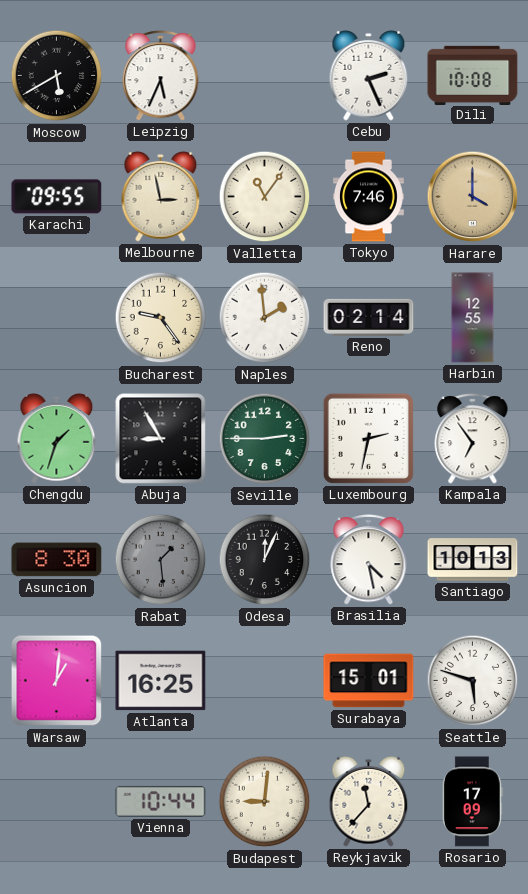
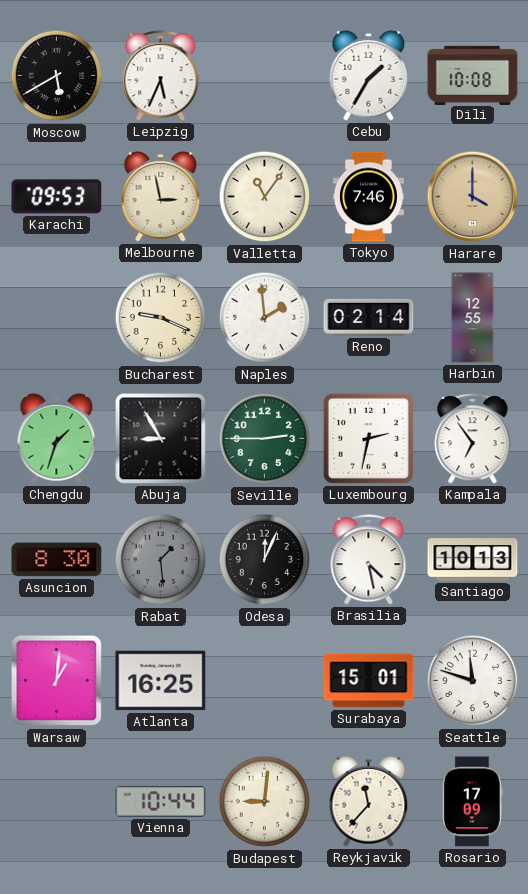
Cebu: 2:26 -> 1:35 (369, 76)
Karachi: 09:55 -> 09:53 (57, 197)
Bucharest: 9:24 -> 9:19 (161, 318)
Seattle: 5:48 -> 11:48 (473, 681)
